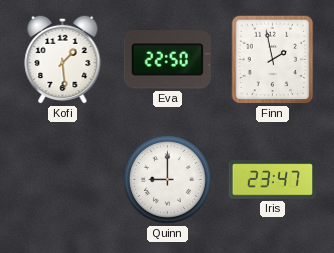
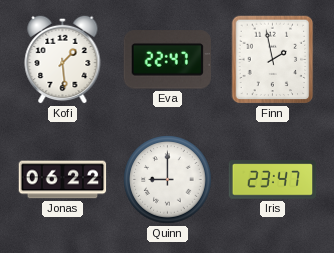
Eva: 22:50 -> 22:47 (167, 60)
Jonas: none -> 06:22 (63, 180)
